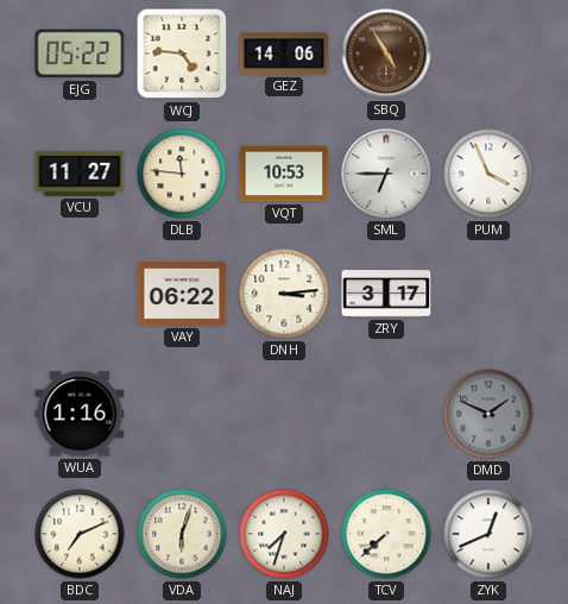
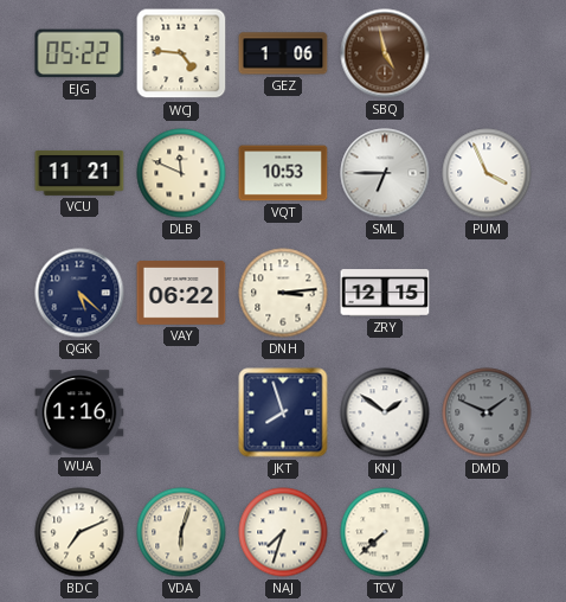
GEZ: 14:06 -> 1:06 (283, 53)
SBQ: 4:55 -> 4:58 (385, 53)
VCU: 11:27 -> 11:21 (79, 173)
DLB: 11:46 -> 11:49 (181, 173)
QGK: none -> 5:22 (79, 293)
ZRY: 3:17 -> 12:15 (385, 293)
JKT: none -> 7:57 (283, 412)
KNJ: none -> 1:51 (385, 412)
ZYK: 12:41 -> none (488, 534)
